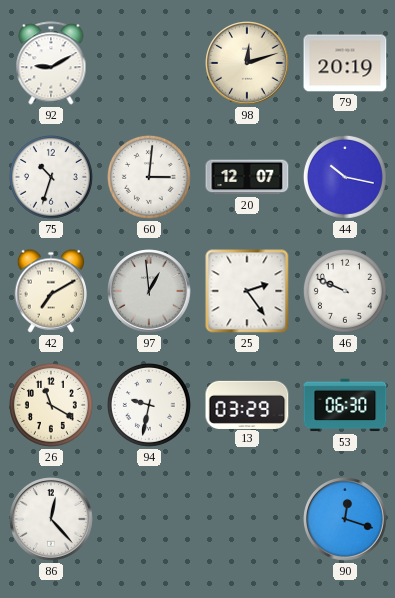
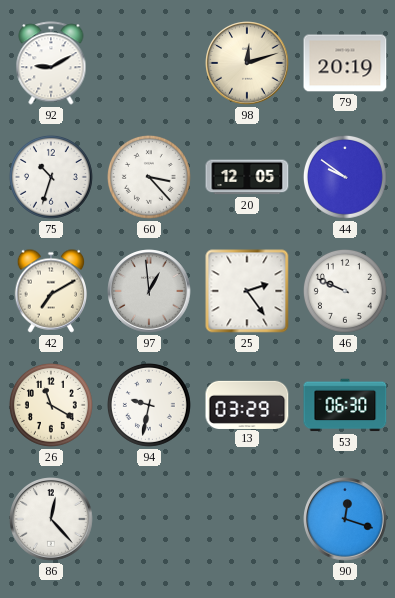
60: 3:01 -> 3:23 (149, 177)
20: 12:07 -> 12:05 (247, 177)
44: 10:17 -> 9:51 (345, 177)
